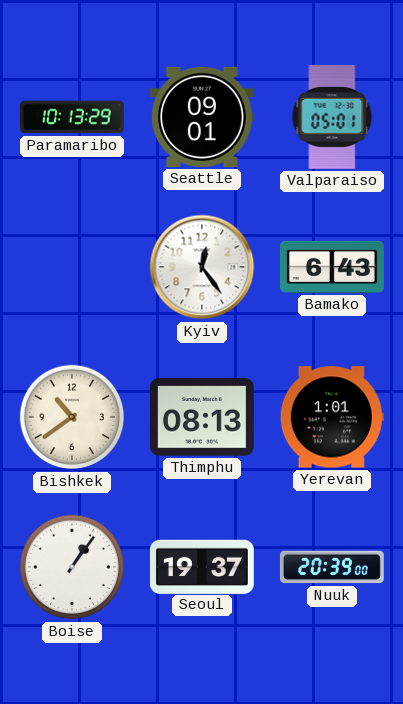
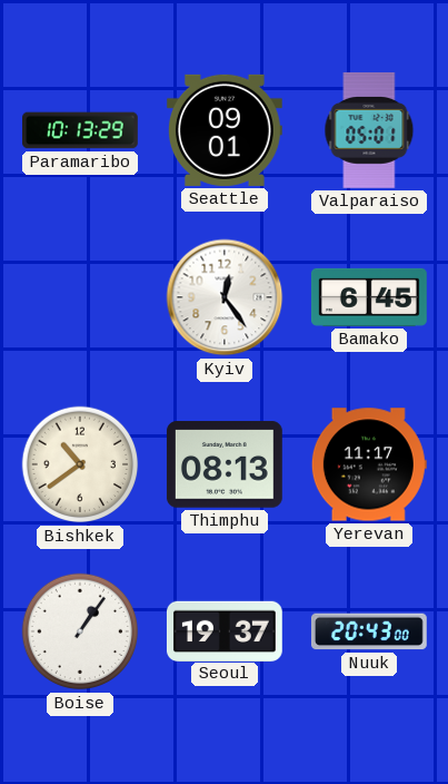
Bamako: 6:43 -> 6:45 (369, 297)
Yerevan: 1:01 -> 11:17 (369, 464)
Nuuk: 20:39 -> 20:43 (369, 631)
